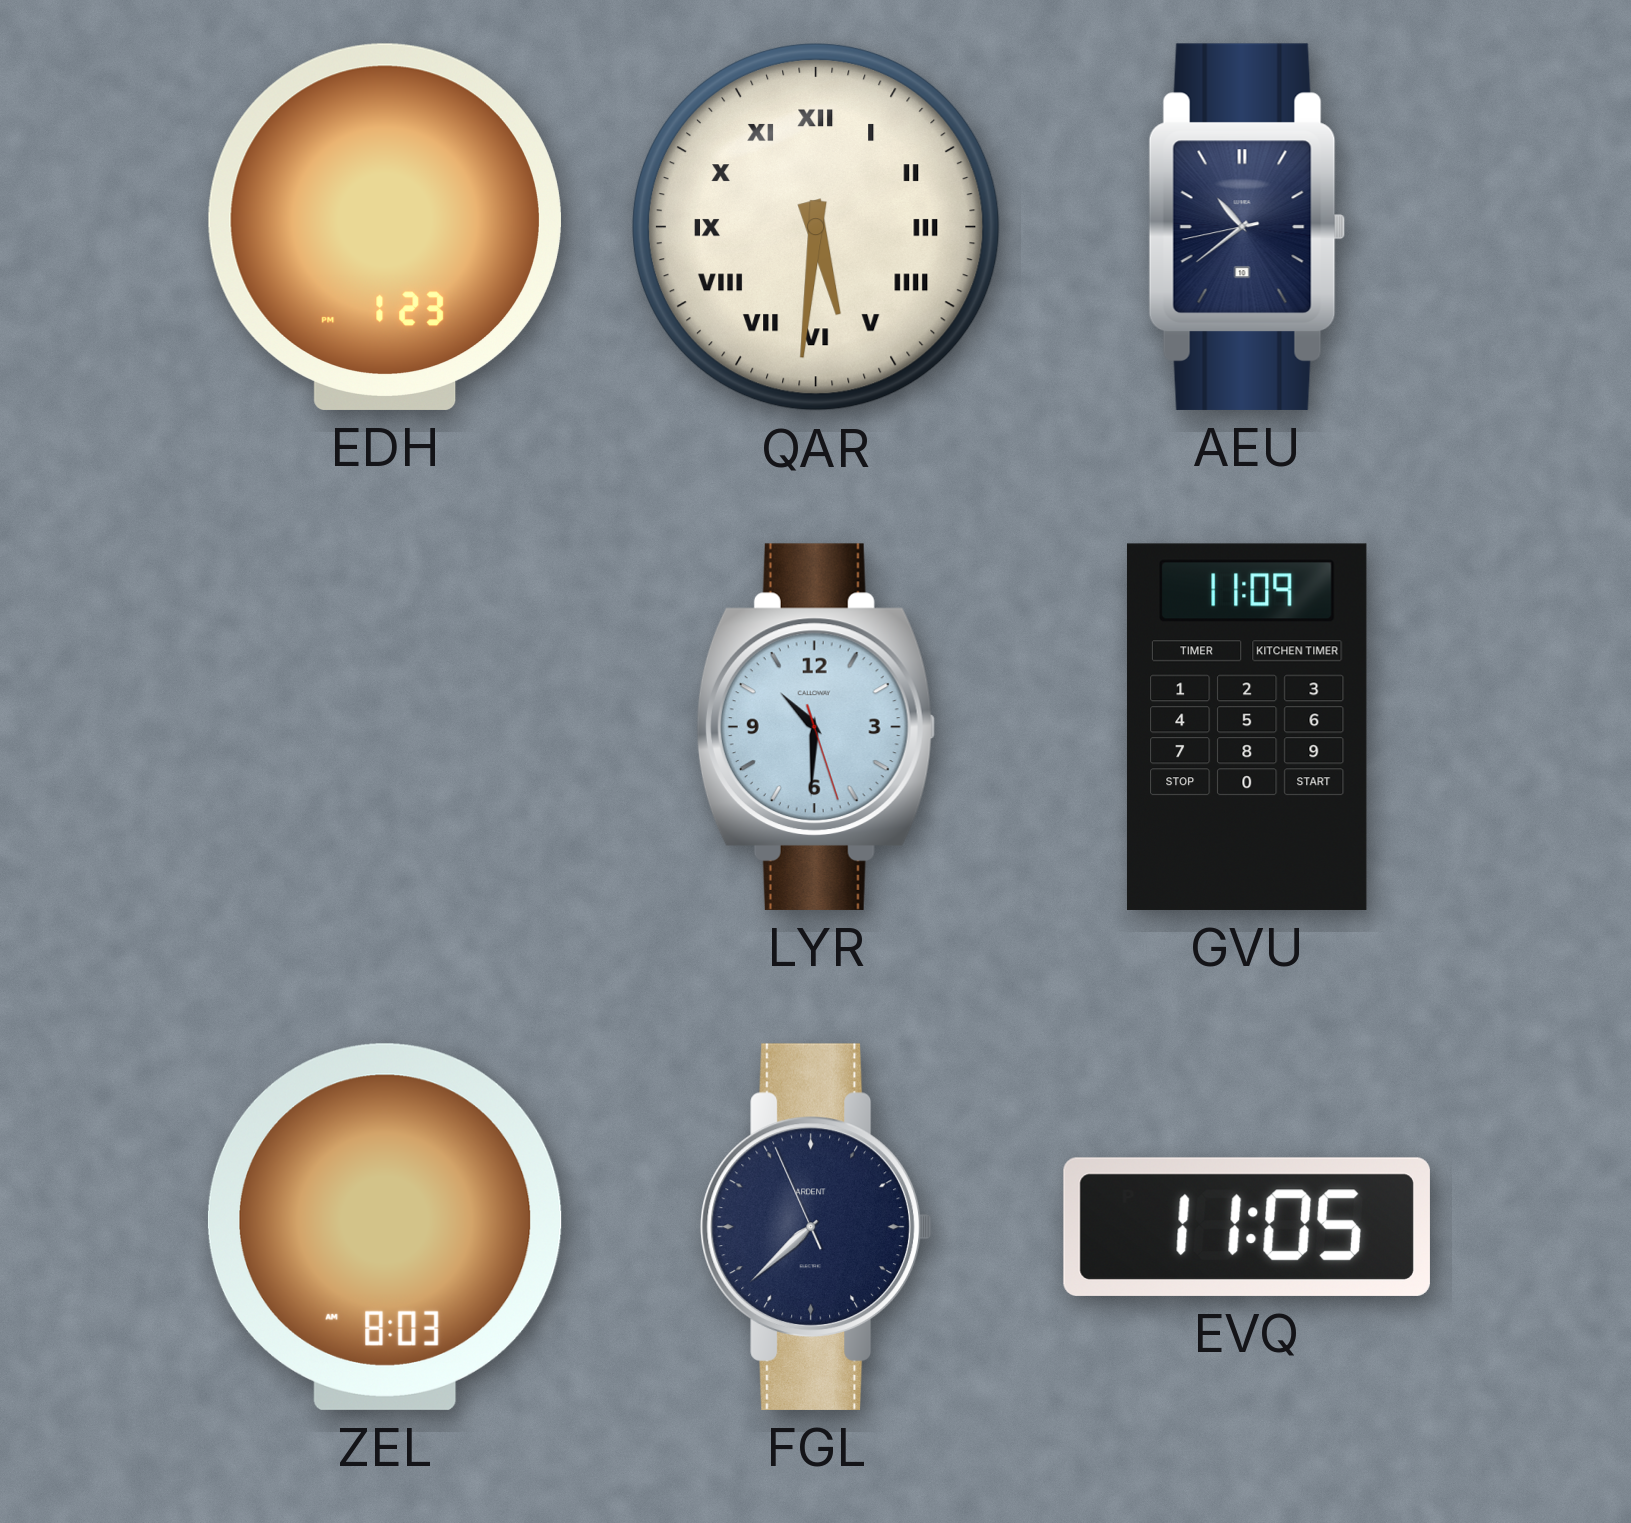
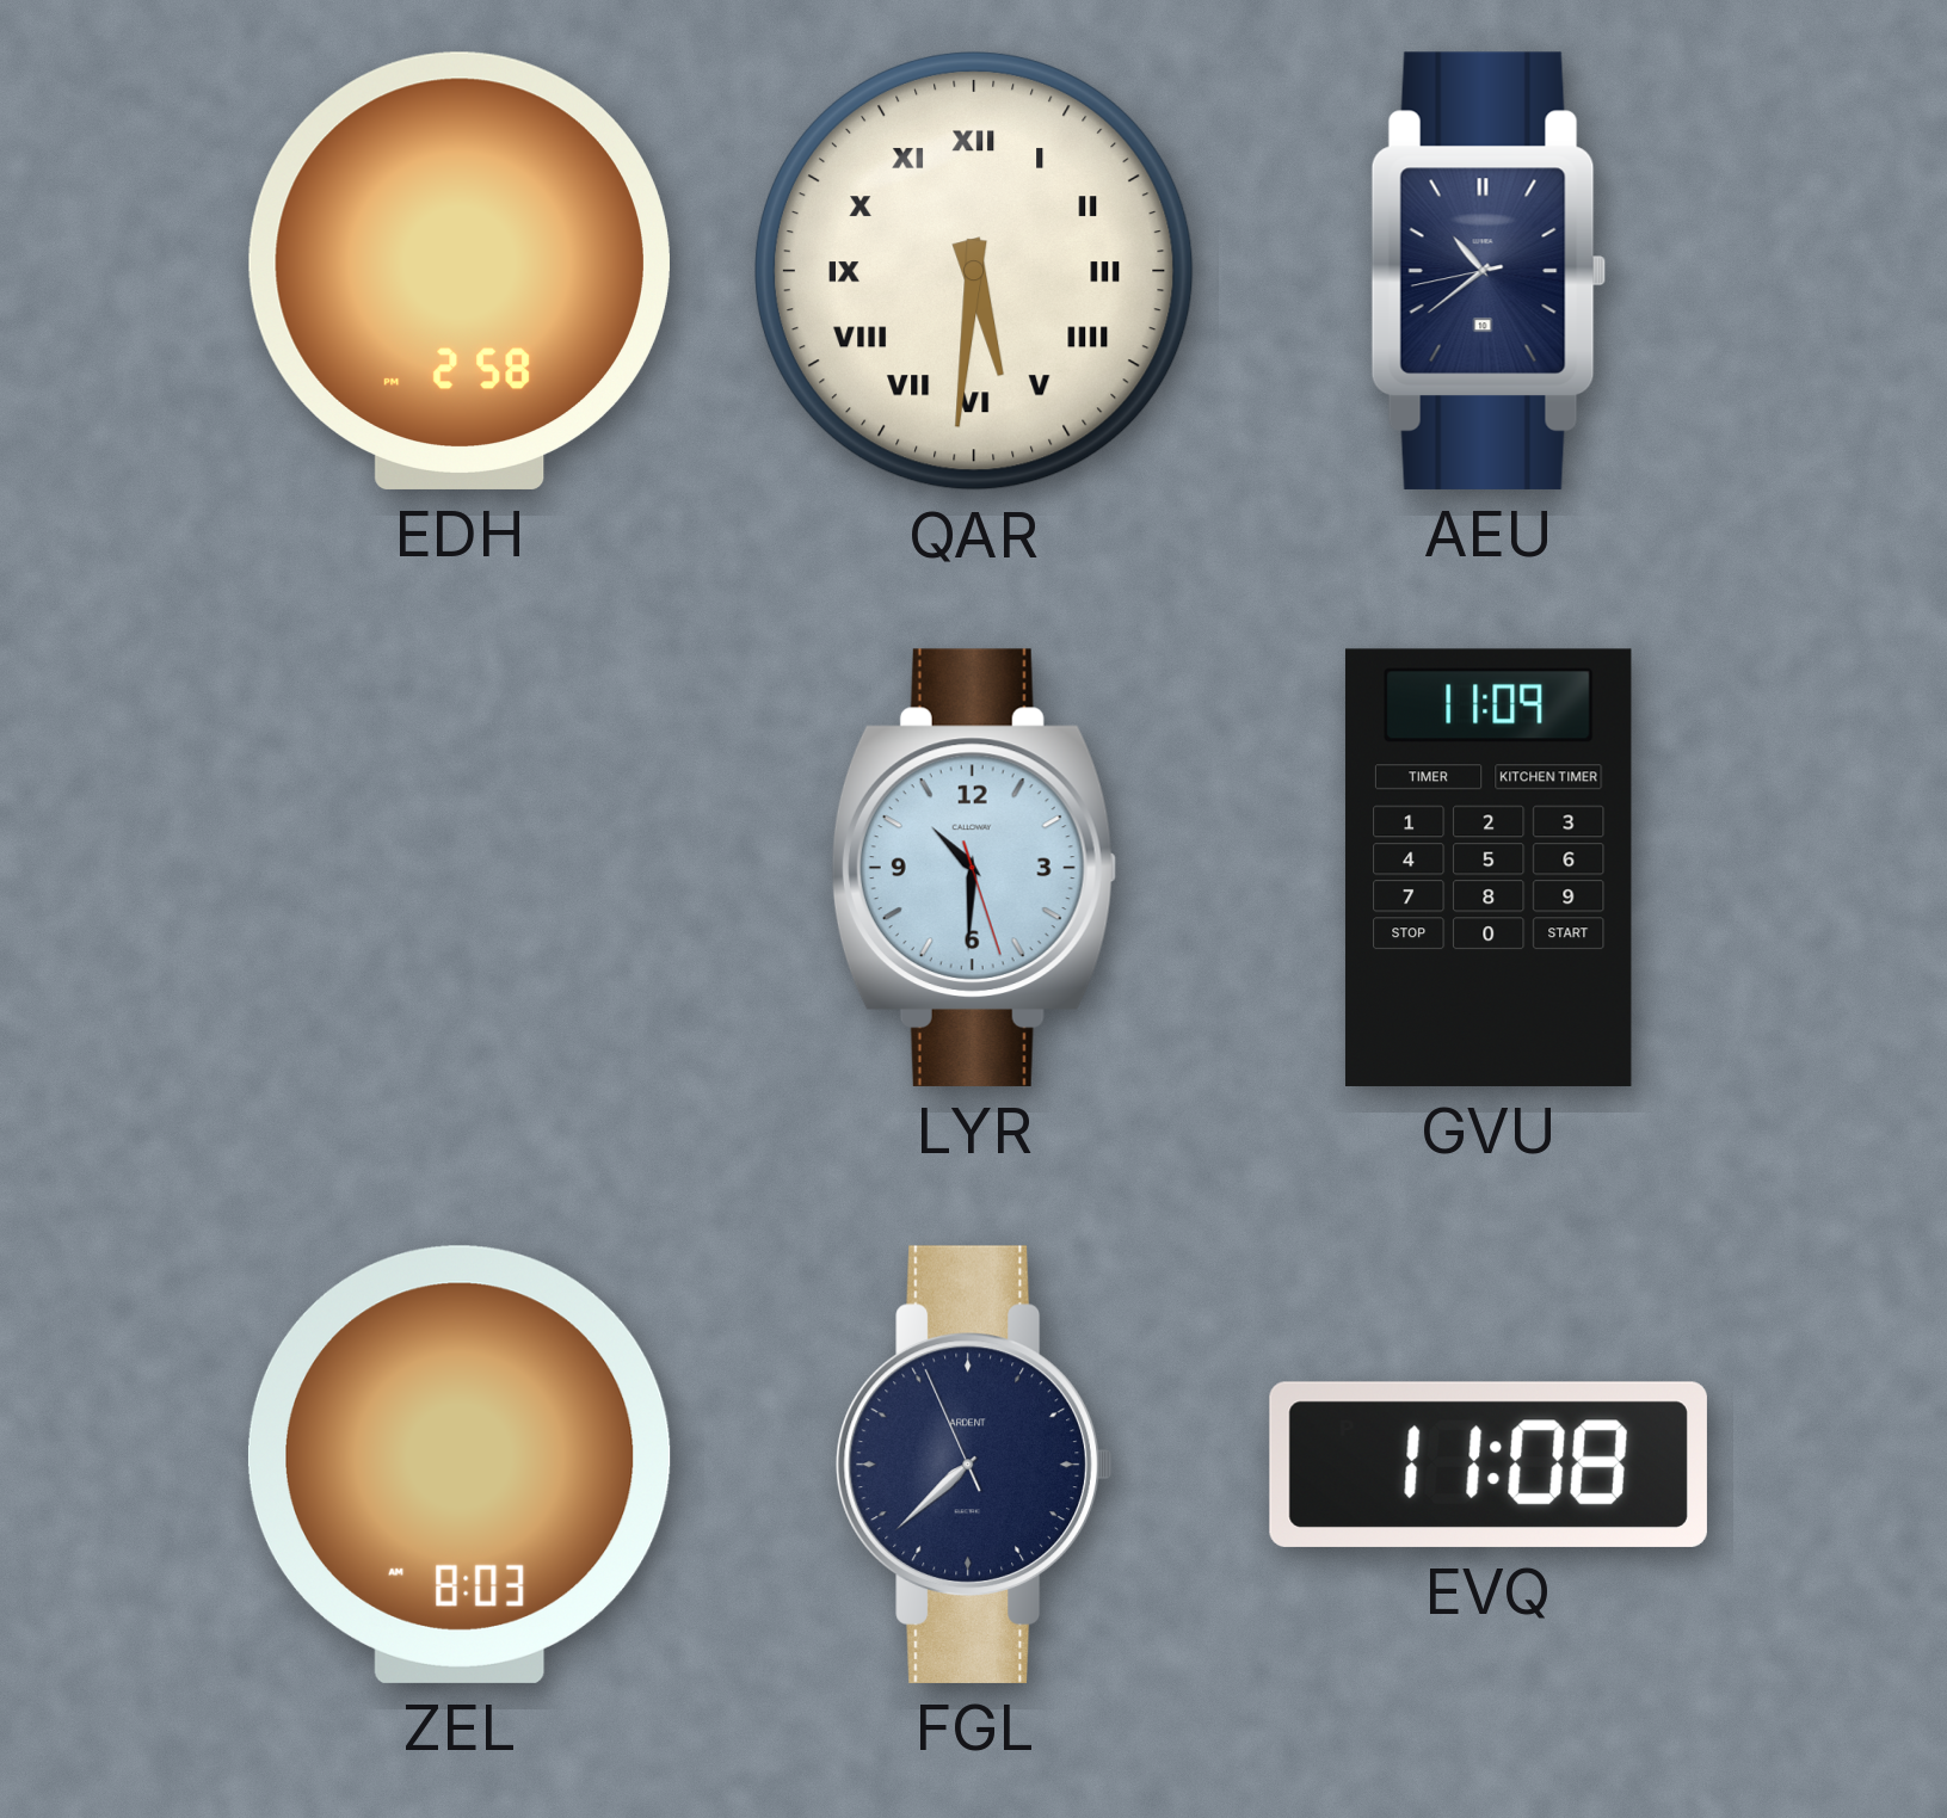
EDH: 1:23 -> 2:58 (460, 271)
EVQ: 11:05 -> 11:08 (1489, 1465)
